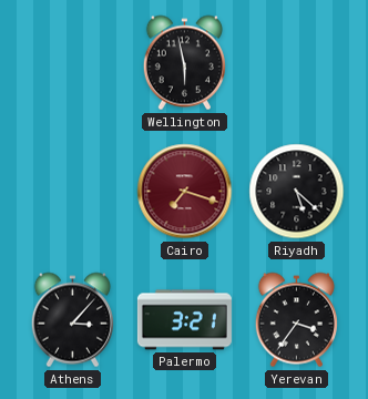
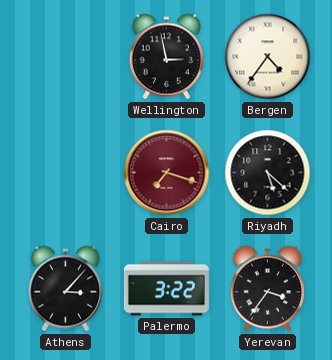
Wellington: 5:58 -> 2:58 (166, 57)
Bergen: none -> 4:36 (268, 57)
Palermo: 3:21 -> 3:22 (166, 289)
